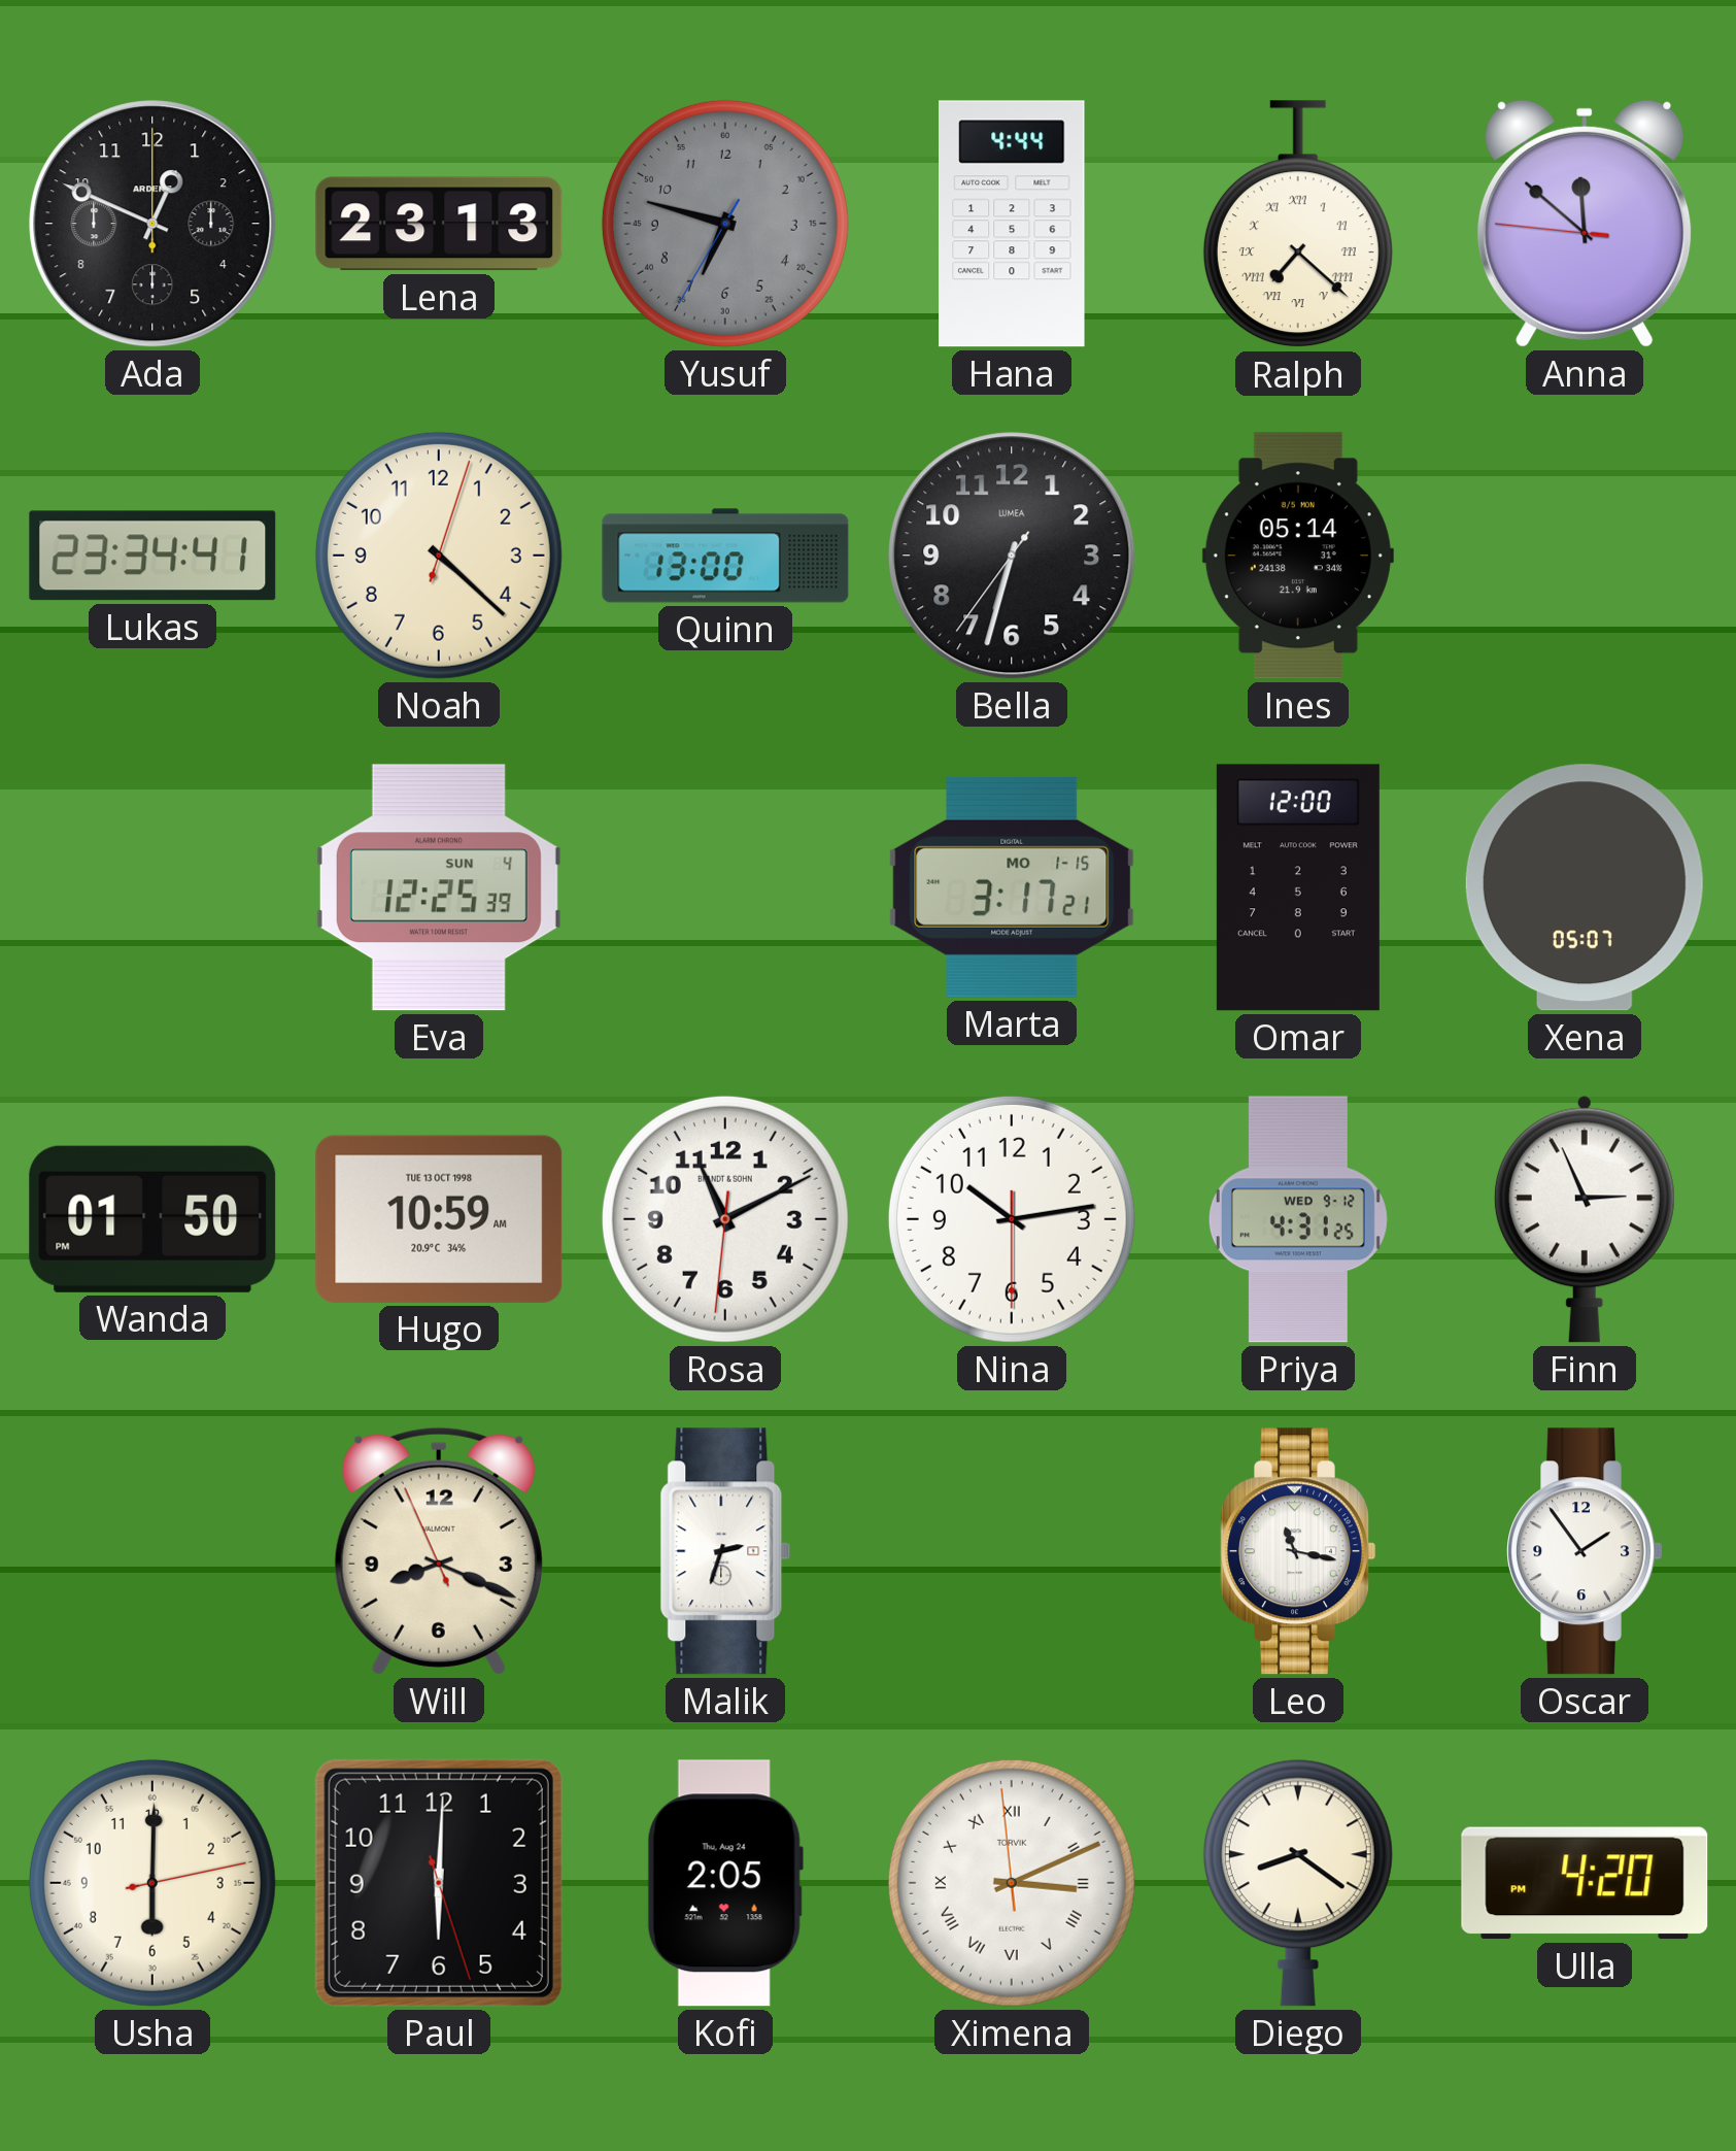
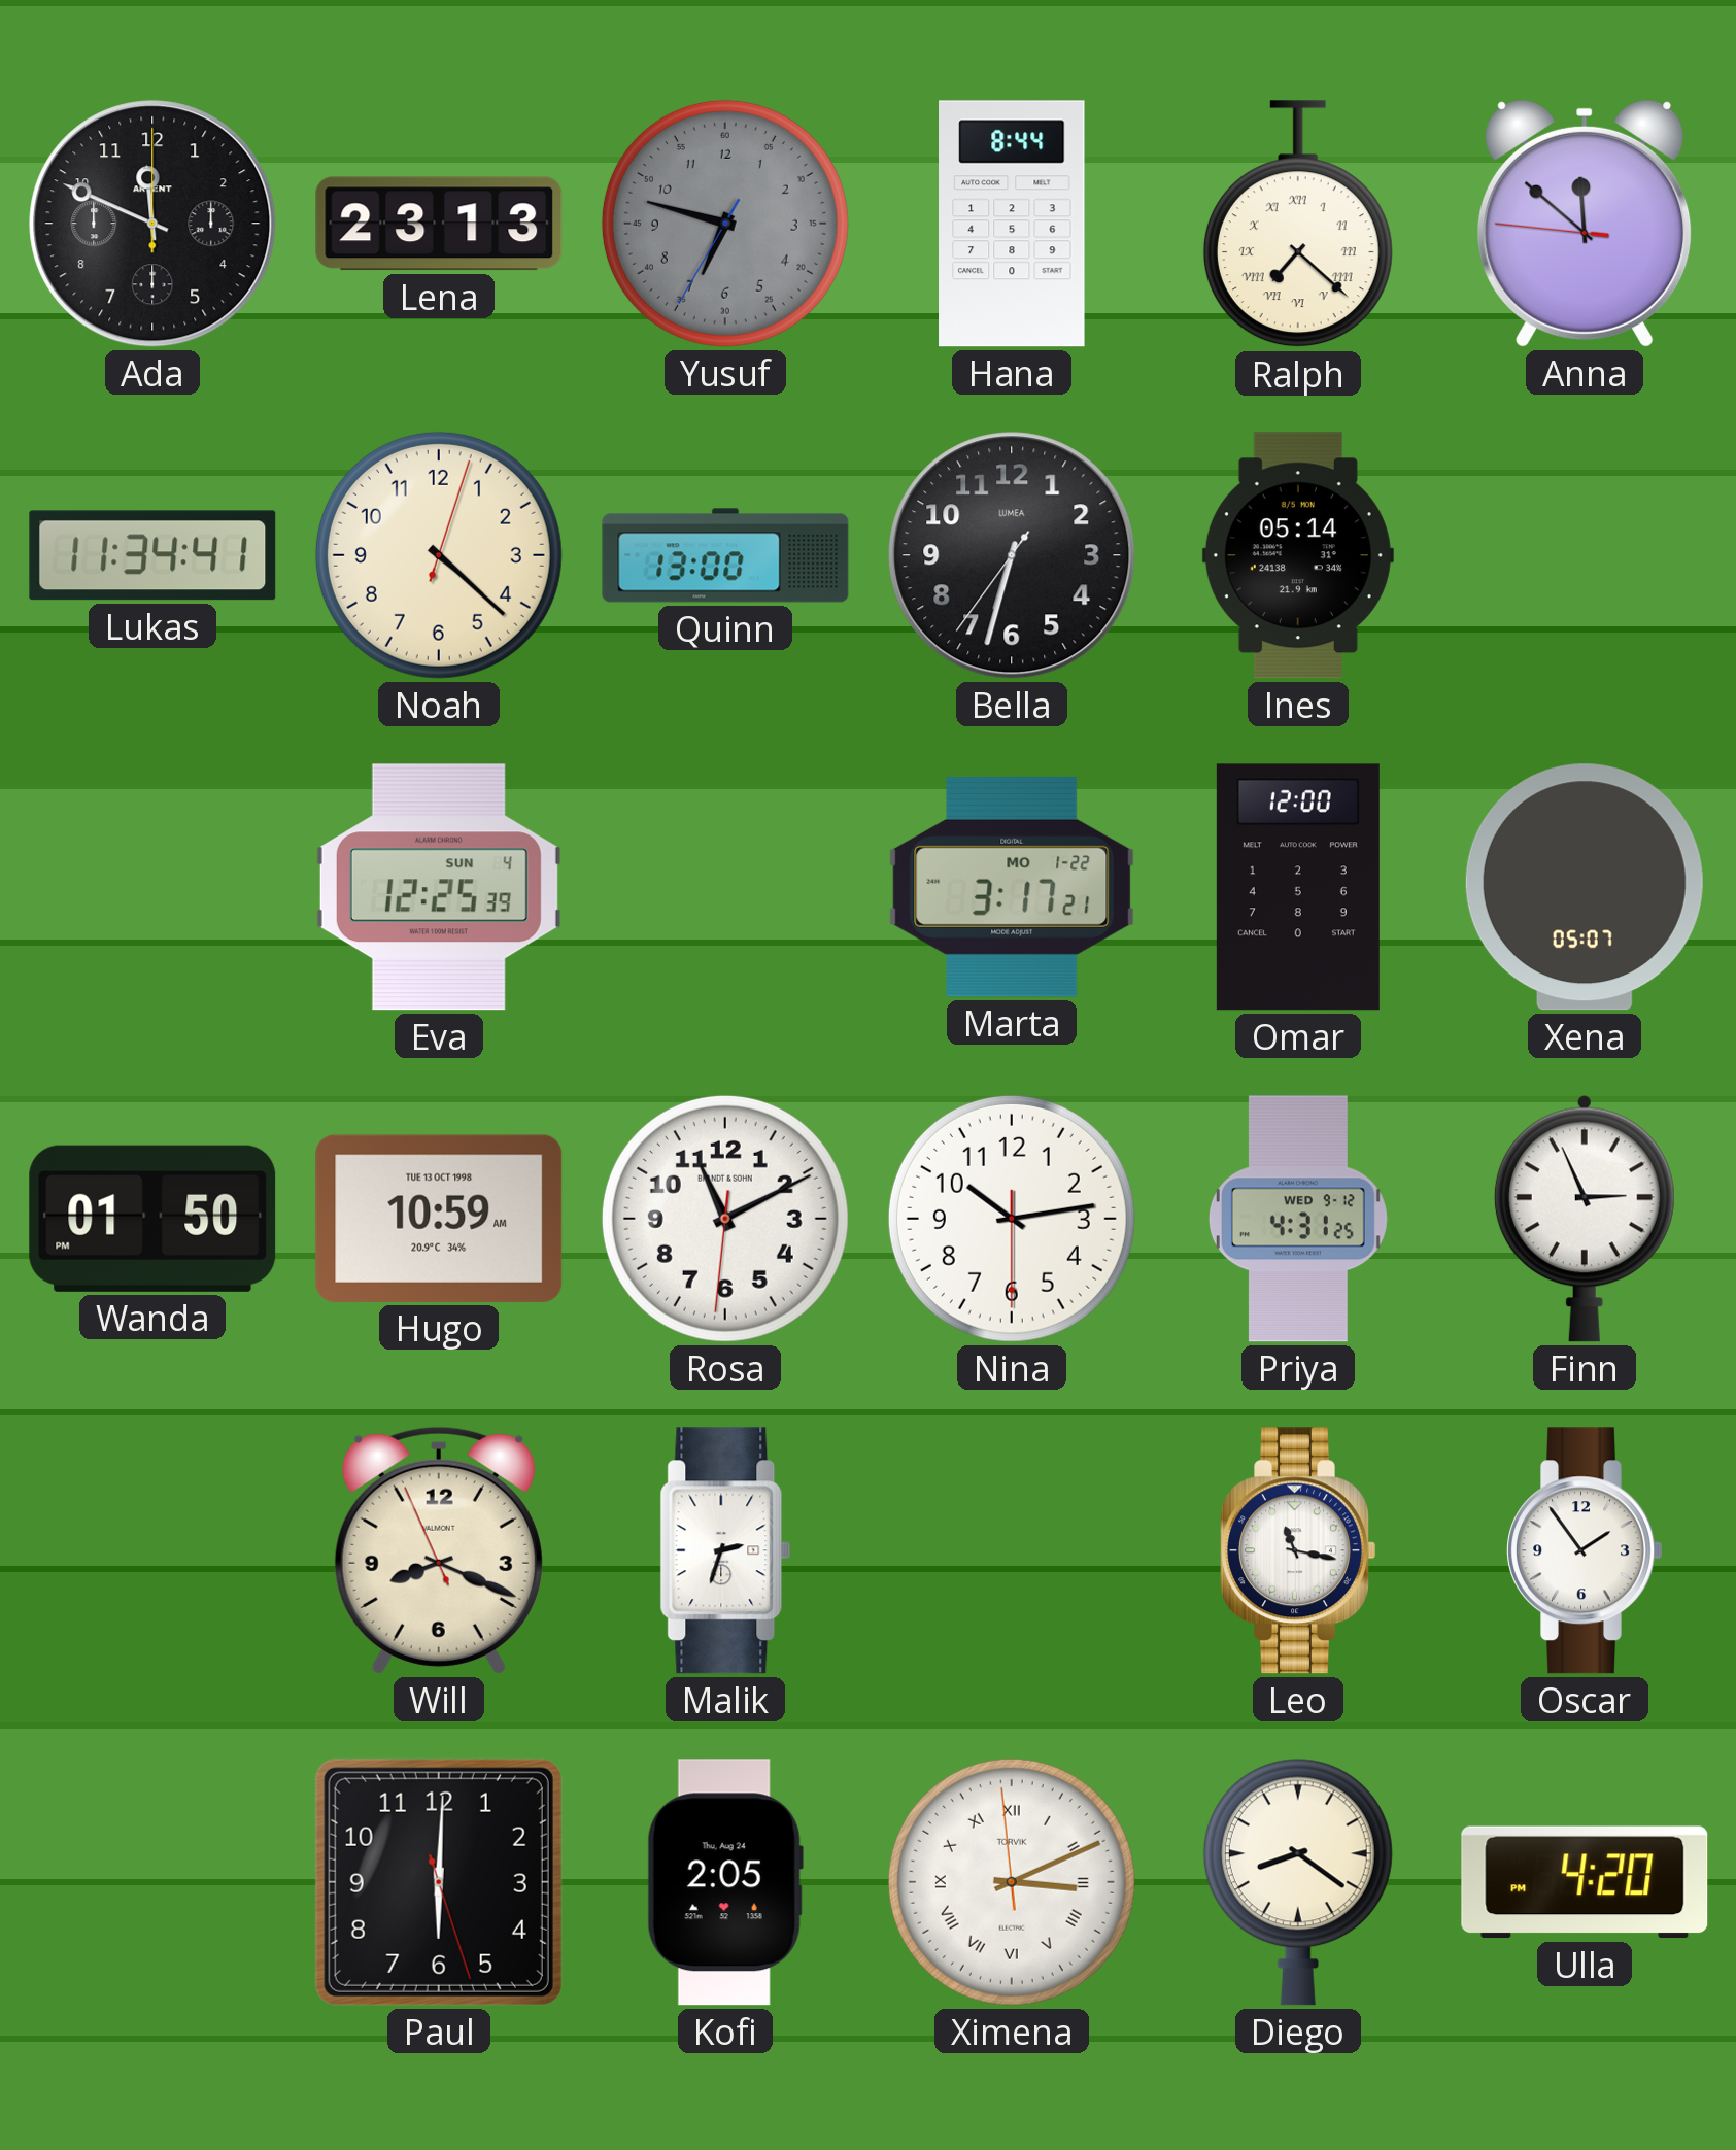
Ada: 12:49 -> 11:49 (152, 224)
Hana: 4:44 -> 8:44 (1012, 224)
Lukas: 23:34 -> 11:34 (152, 555)
Marta date: MO 1-15 -> MO 1-22 (1012, 887)
Usha: 6:00 -> none (152, 1883)
